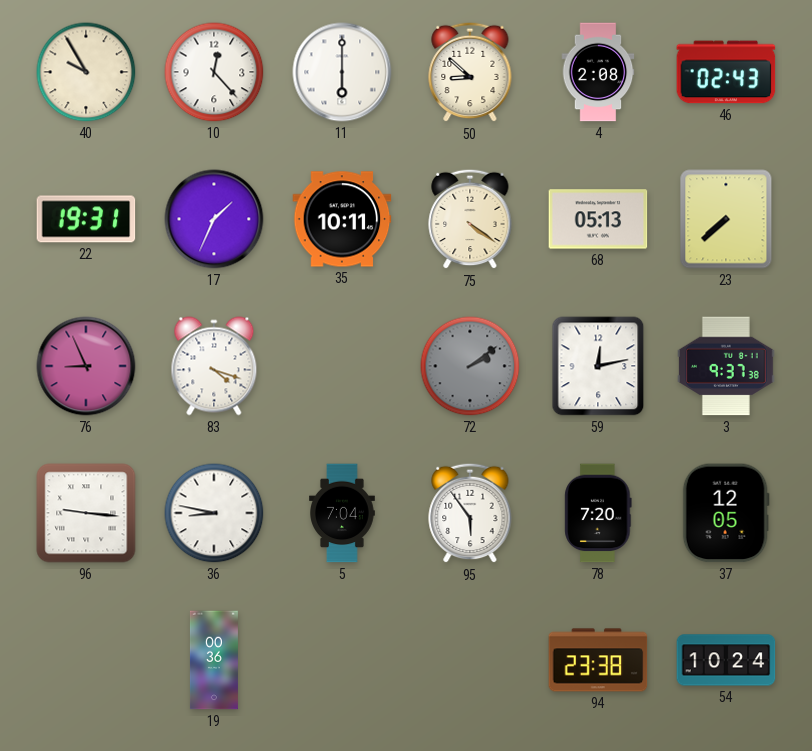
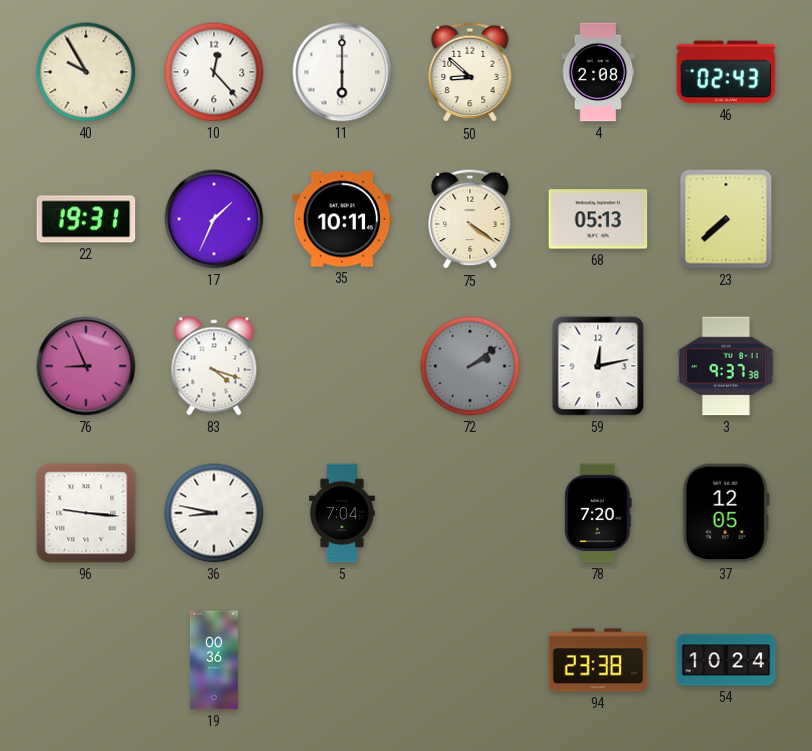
95: 5:54 -> none (470, 513)
